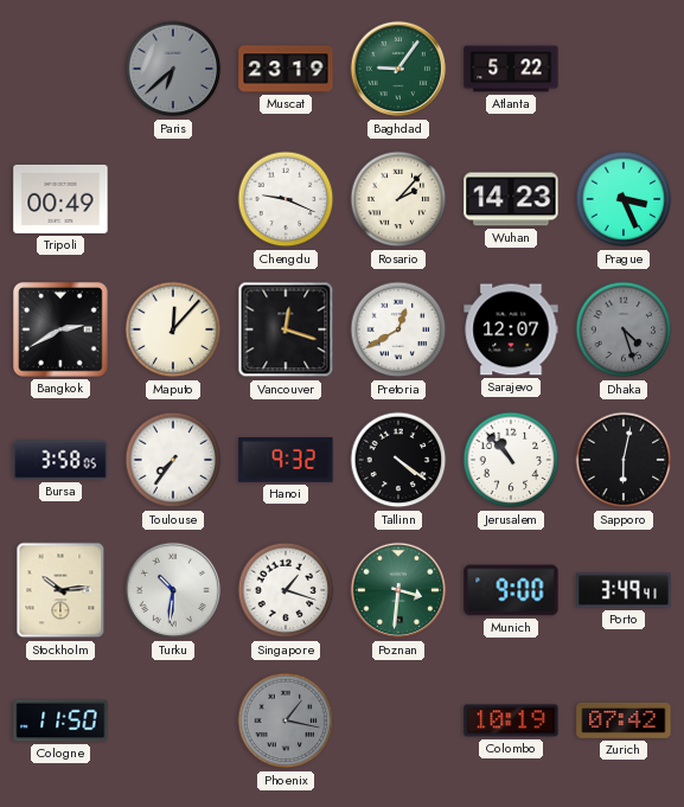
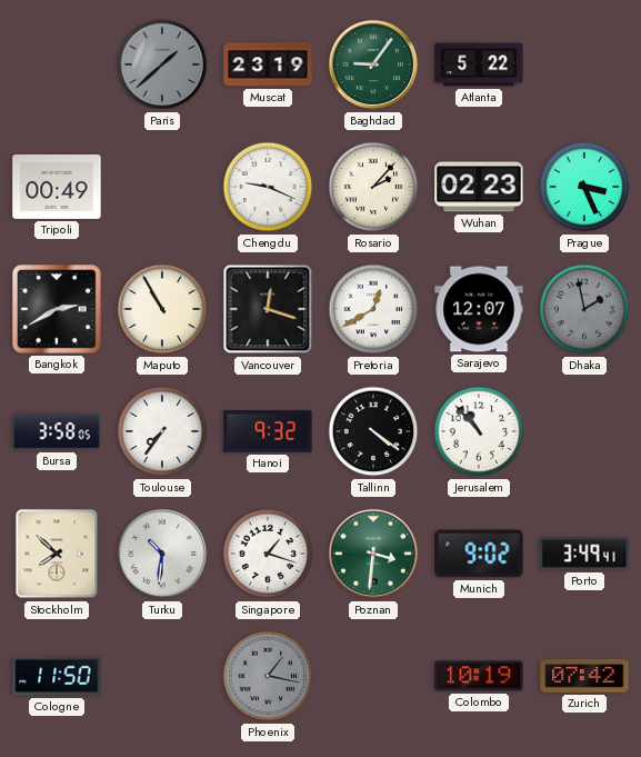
Paris: 6:38 -> 1:38 (162, 64)
Wuhan: 14:23 -> 02:23 (479, 187)
Maputo: 12:07 -> 10:55 (162, 309)
Dhaka: 4:27 -> 1:58 (584, 309)
Sapporo: 6:02 -> none (624, 460)
Stockholm: 10:14 -> 7:52 (57, 554)
Munich: 9:00 -> 9:02 (479, 554)
